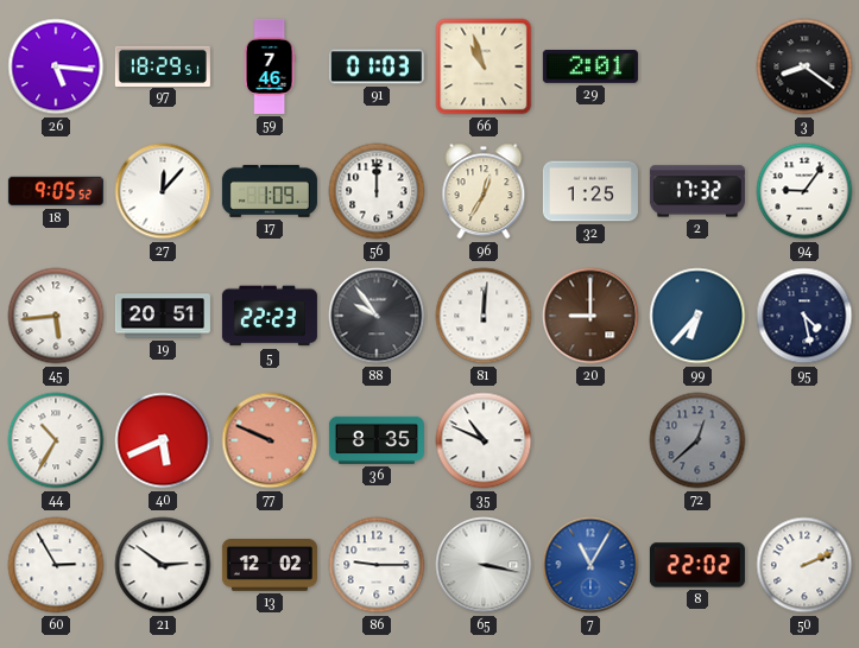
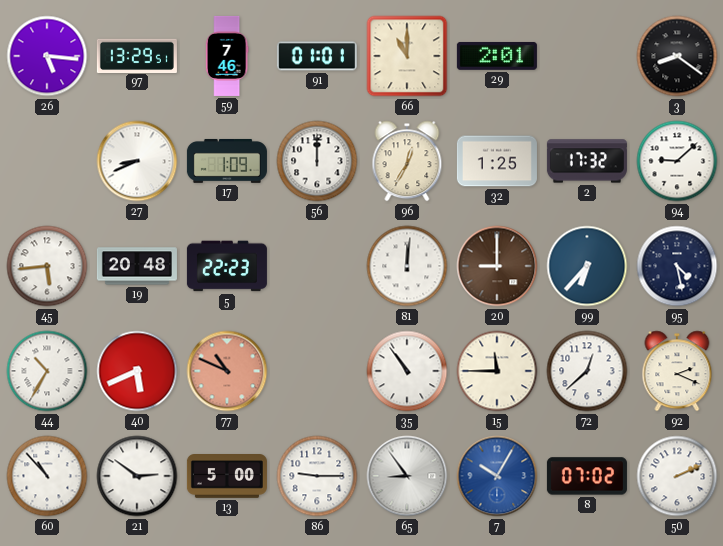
97: 18:29 -> 13:29 (137, 55)
91: 01:03 -> 01:01 (317, 56)
66: 10:57 -> 11:00 (407, 56)
18: 9:05 -> none (56, 191)
27: 12:07 -> 8:41 (137, 161)
94: 9:06 -> 9:08 (677, 161)
19: 20:51 -> 20:48 (137, 266)
88: 9:54 -> none (377, 316)
77: 9:49 -> 10:49 (227, 371)
36: 8:35 -> none (377, 440)
35: 10:49 -> 10:54 (407, 371)
15: none -> 11:45 (497, 371)
72 dial: grey -> white (587, 371)
92: none -> 2:19 (677, 371)
60: 2:55 -> 10:53 (47, 476)
13: 12:02 -> 5:00 (227, 477)
65: 3:17 -> 8:54 (407, 476)
7: 11:05 -> 10:05 (497, 476)
8: 22:02 -> 07:02 (587, 476)
